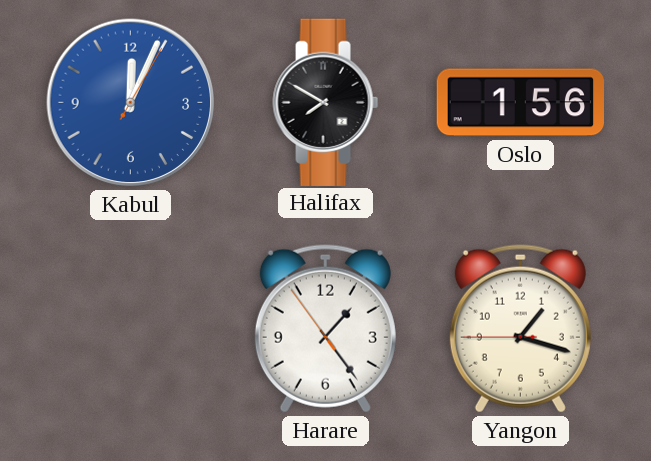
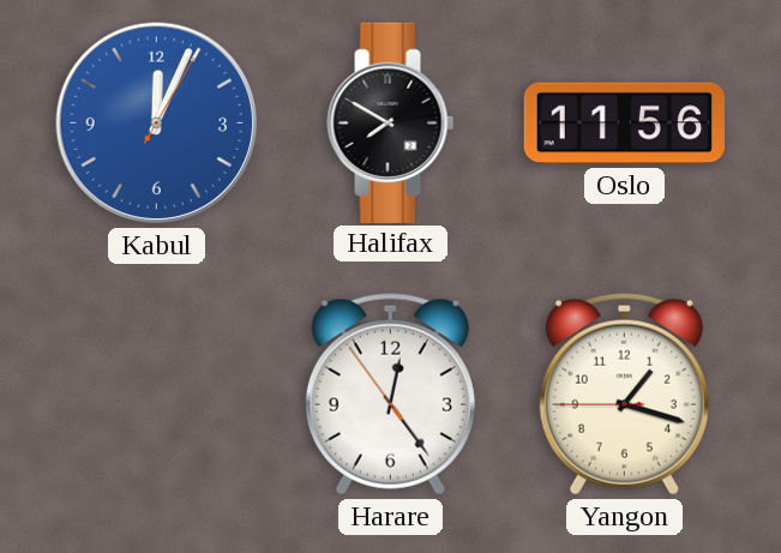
Oslo: 1:56 -> 11:56 (624, 124)
Harare: 1:23 -> 12:23 (390, 395)
